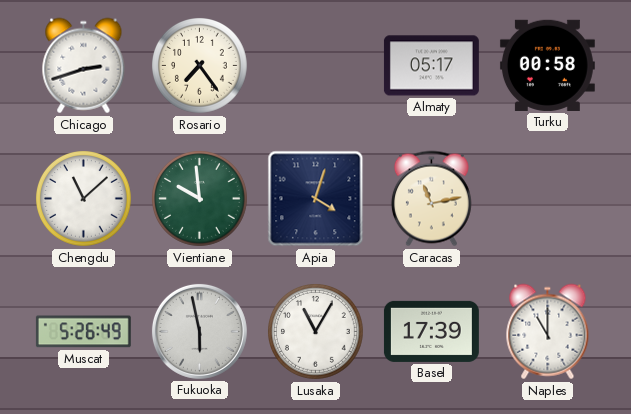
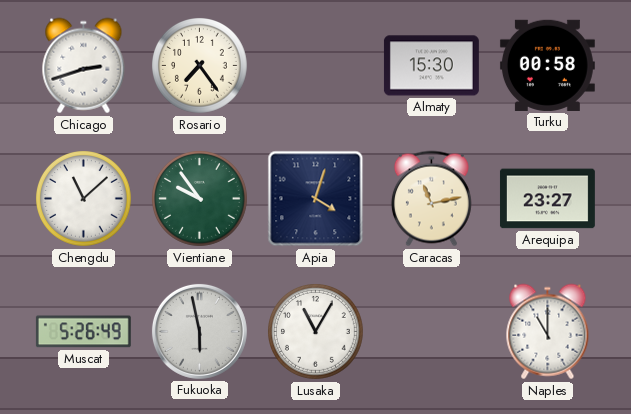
Almaty: 05:17 -> 15:30 (431, 66)
Vientiane: 9:59 -> 9:54 (200, 199)
Arequipa: none -> 23:27 (547, 199)
Basel: 17:39 -> none (431, 331)
